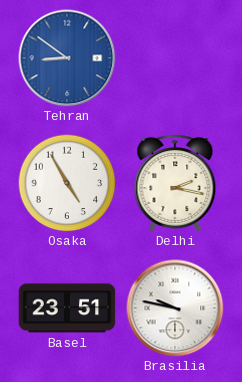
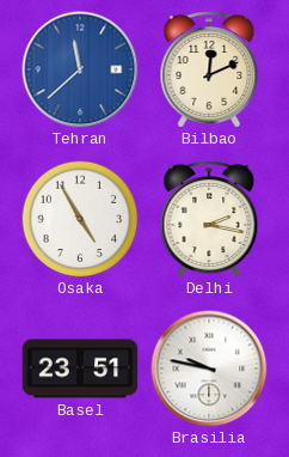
Tehran: 8:51 -> 11:38 (80, 69)
Bilbao: none -> 12:11 (209, 69)
